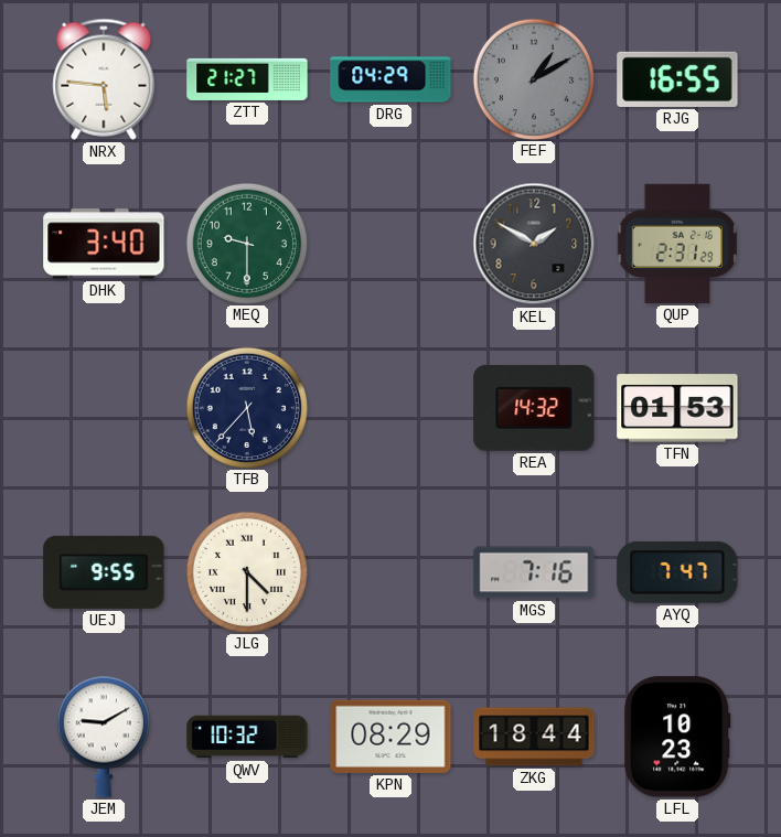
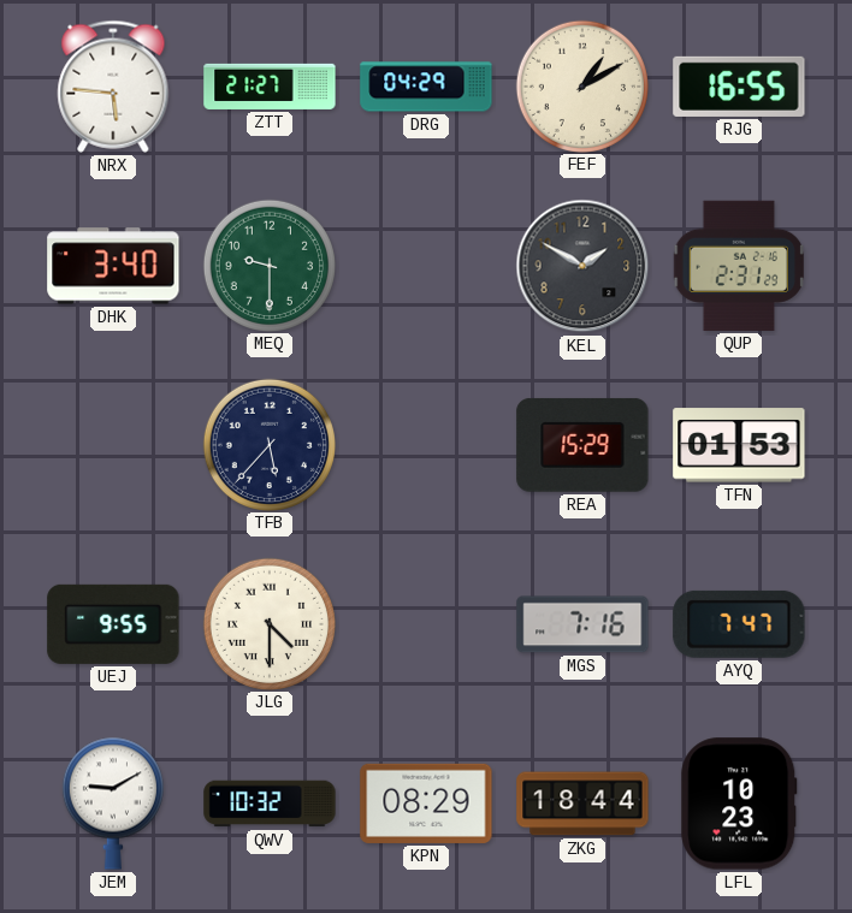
FEF dial: grey -> cream (581, 85)
REA: 14:32 -> 15:29 (582, 445)
